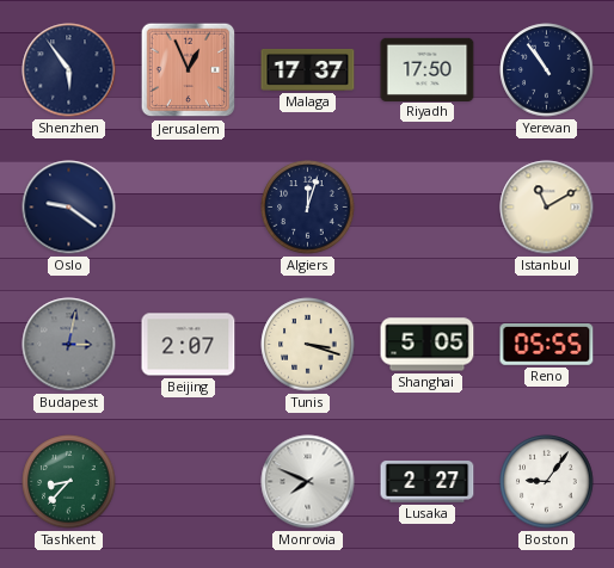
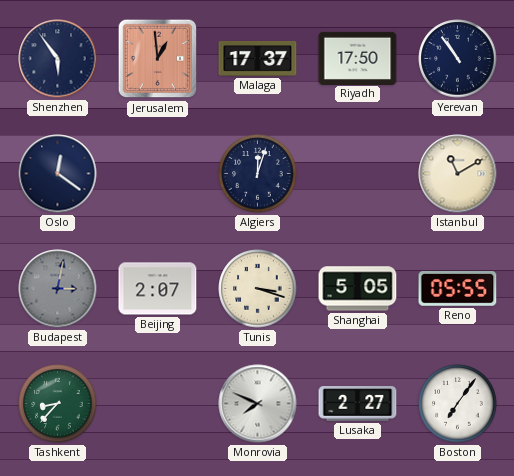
Jerusalem: 12:56 -> 12:59 (158, 59)
Oslo: 9:21 -> 12:21 (58, 174)
Boston: 9:06 -> 7:06 (458, 404)
